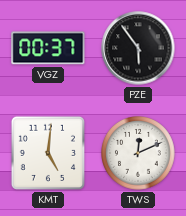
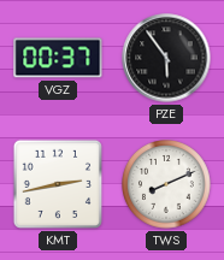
KMT: 5:01 -> 2:43 (58, 184)
TWS: 12:11 -> 8:11 (167, 185)
